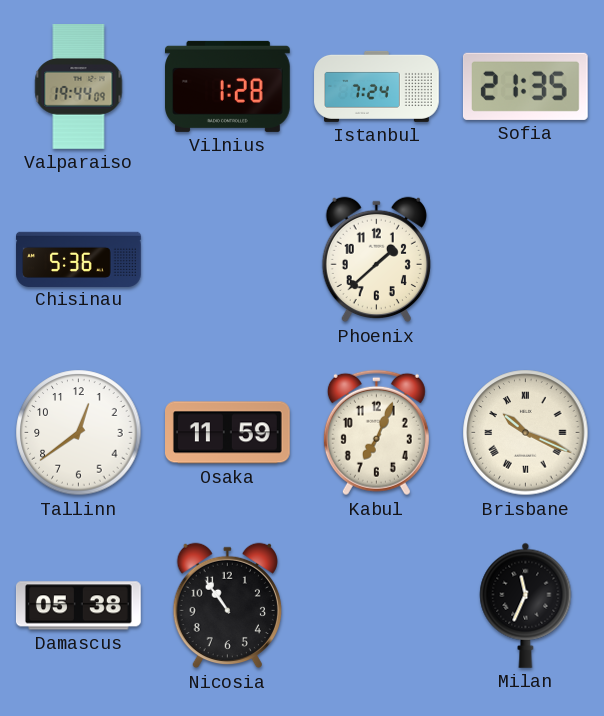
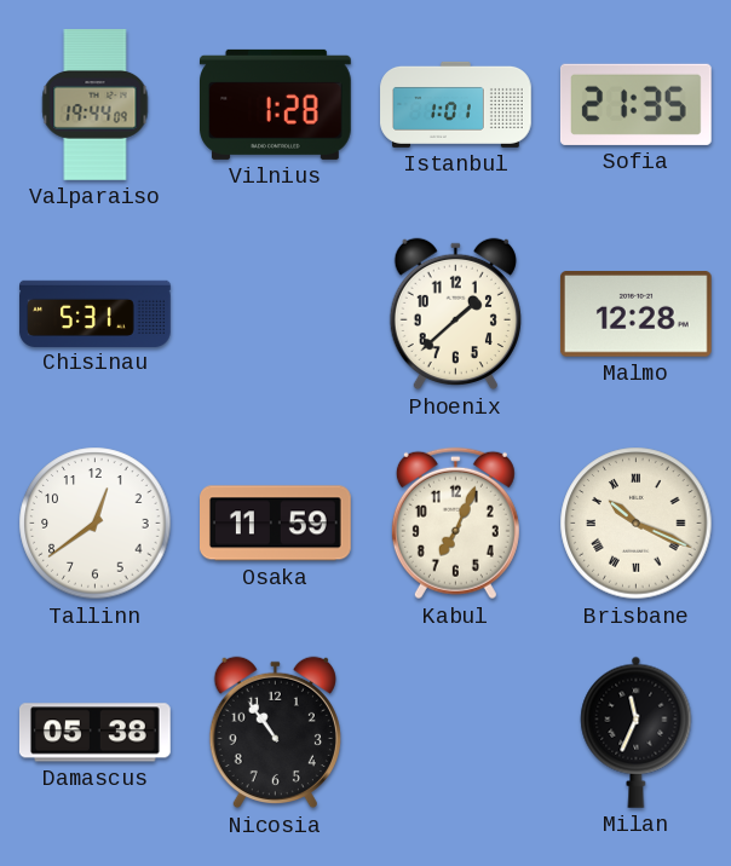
Istanbul: 7:24 -> 1:01 (456, 104)
Chisinau: 5:36 -> 5:31 (96, 313)
Malmo: none -> 12:28 (635, 314)
